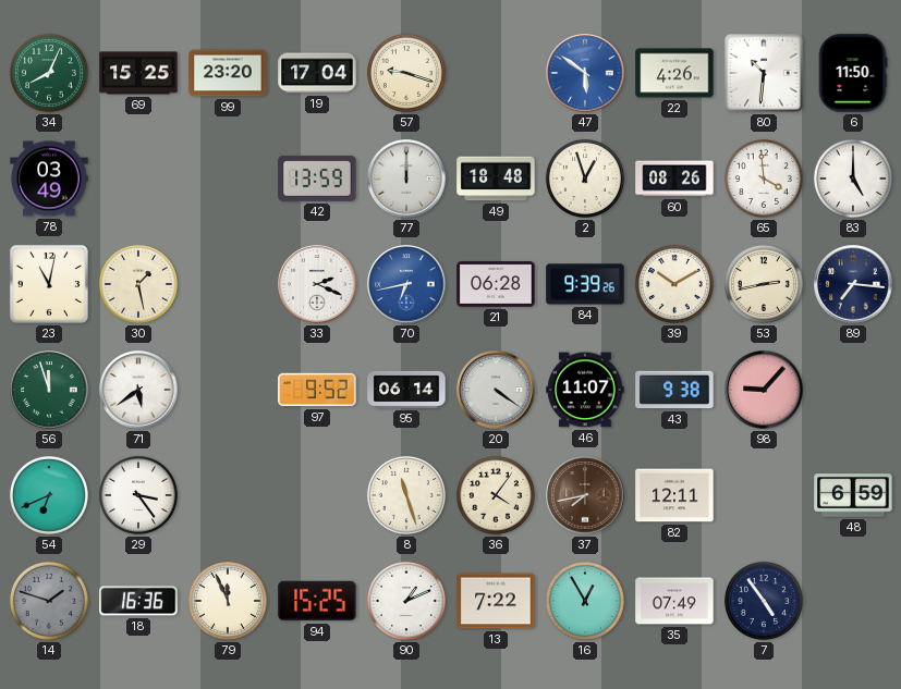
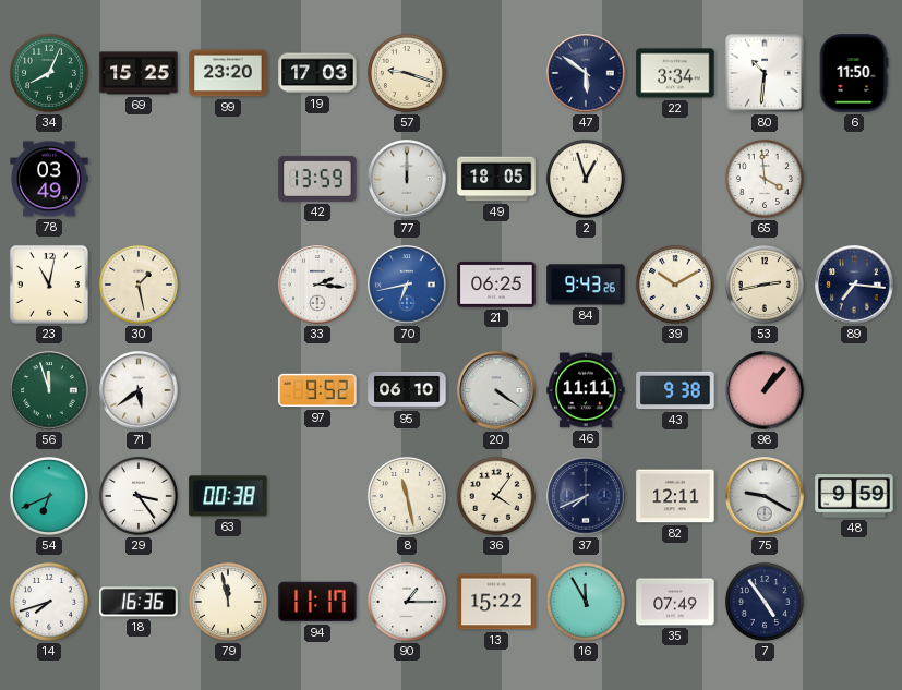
19: 17:04 -> 17:03 (317, 73)
47 dial: blue -> navy (586, 73)
22: 4:26 -> 3:34 (675, 73)
49: 18:48 -> 18:05 (496, 179)
60: 08:26 -> none (674, 179)
83: 5:00 -> none (853, 179)
33: 2:19 -> 2:16 (317, 285)
21: 06:28 -> 06:25 (496, 285)
84: 9:39 -> 9:43 (586, 285)
95: 06:14 -> 06:10 (407, 390)
46: 11:07 -> 11:11 (586, 390)
98: 9:07 -> 1:07 (765, 390)
63: none -> 00:38 (228, 496)
8: 11:27 -> 11:28 (407, 496)
37: 7:43 -> 7:41 (586, 496)
37 dial: brown -> navy (586, 496)
75: none -> 9:20 (765, 496)
48: 6:59 -> 9:59 (854, 496)
14: 1:48 -> 7:42 (49, 602)
14 dial: grey -> white (49, 602)
79: 11:56 -> 11:58 (228, 602)
94: 15:25 -> 11:17 (317, 602)
90: 1:11 -> 1:15 (407, 602)
13: 7:22 -> 15:22 (496, 602)
16: 12:55 -> 11:55 (586, 602)
